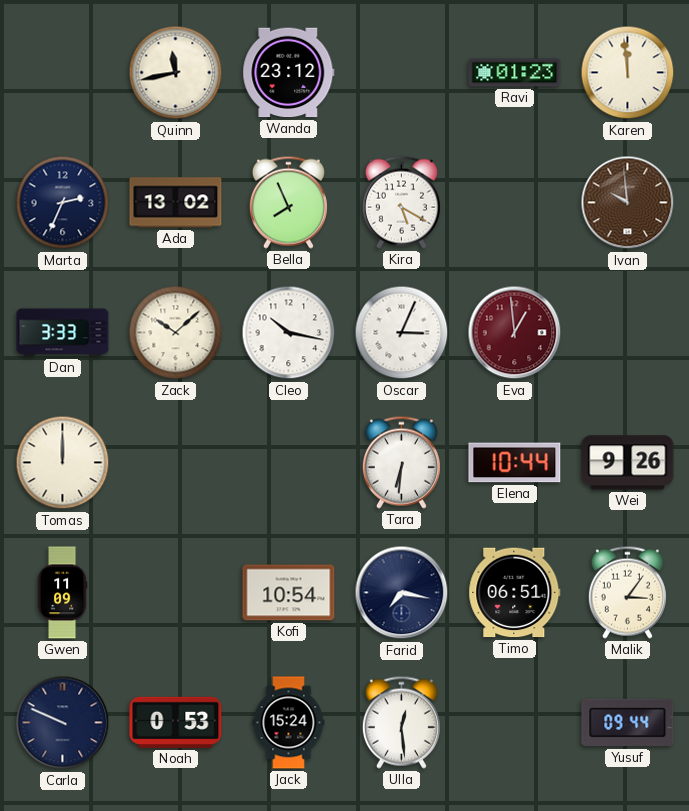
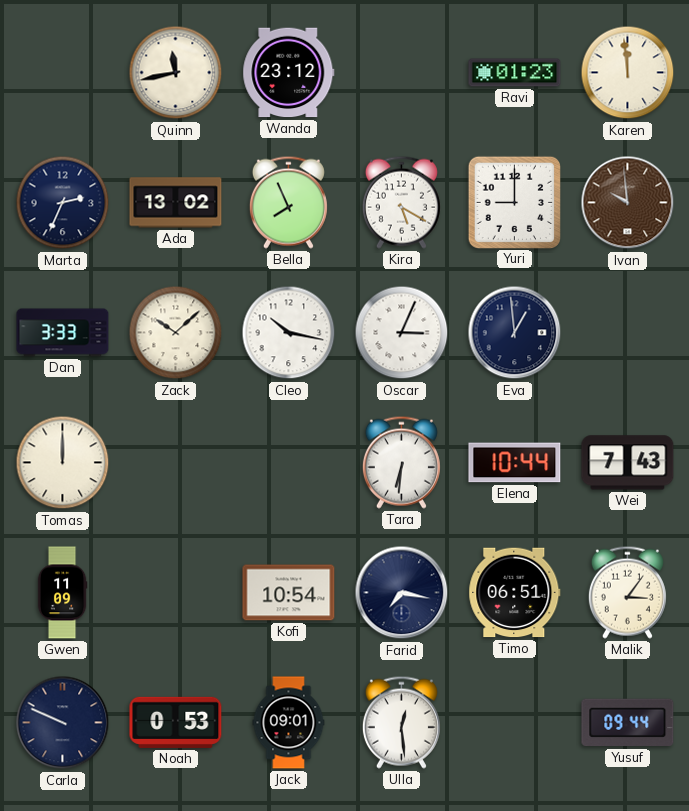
Yuri: none -> 9:00 (514, 202)
Eva dial: burgundy -> navy (515, 333)
Wei: 9:26 -> 7:43 (628, 463)
Jack: 15:24 -> 09:01 (289, 723)
